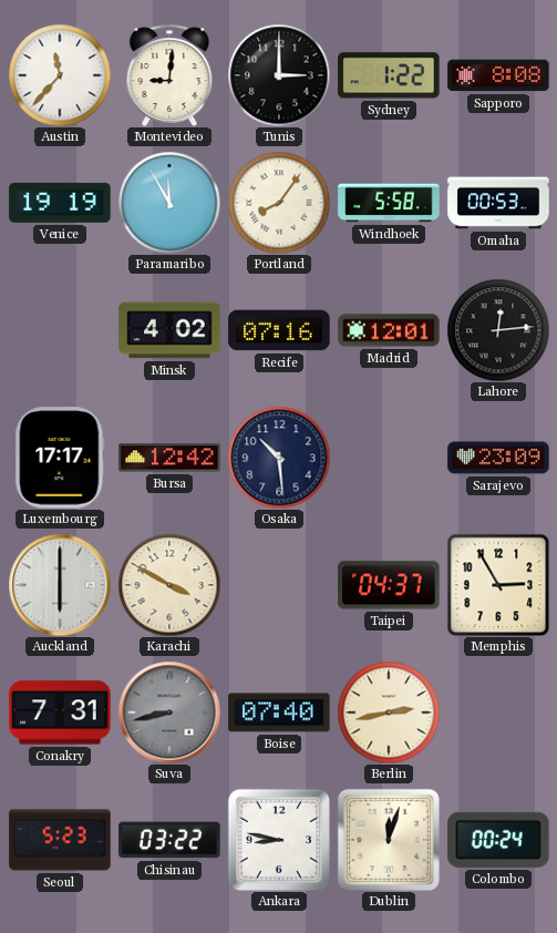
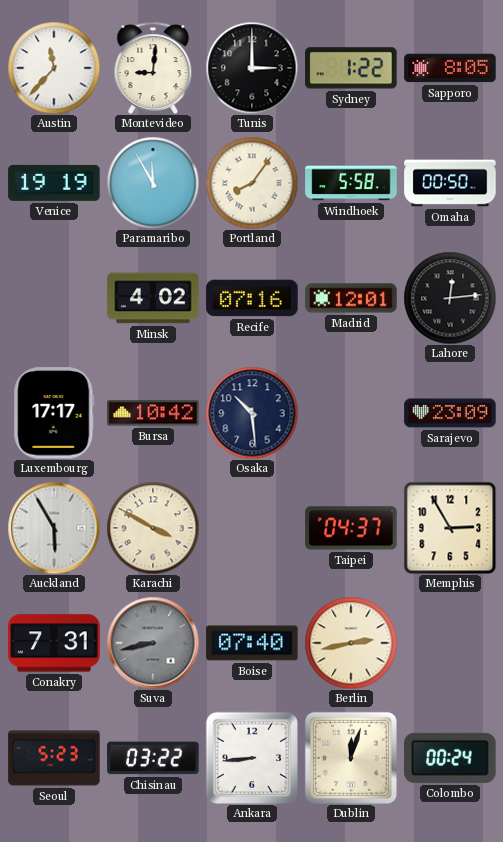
Sapporo: 8:08 -> 8:05 (450, 68)
Omaha: 00:53 -> 00:50 (450, 183)
Bursa: 12:42 -> 10:42 (153, 413)
Auckland: 6:00 -> 5:55 (54, 528)
Ankara: 8:47 -> 8:44 (252, 758)
